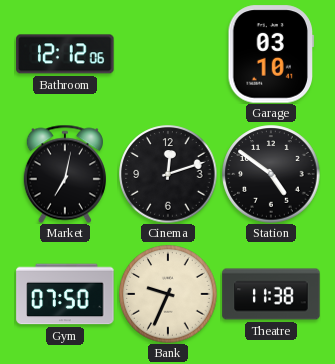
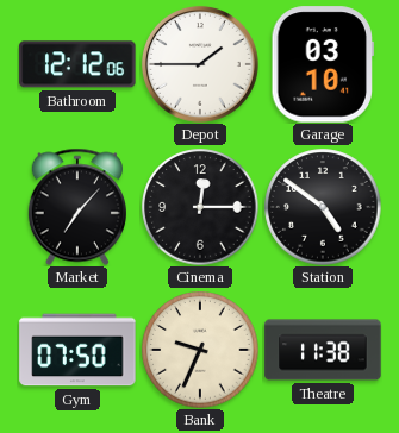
Depot: none -> 1:45 (200, 64)
Market: 7:02 -> 7:07 (77, 207)
Cinema: 12:12 -> 12:15 (200, 207)
